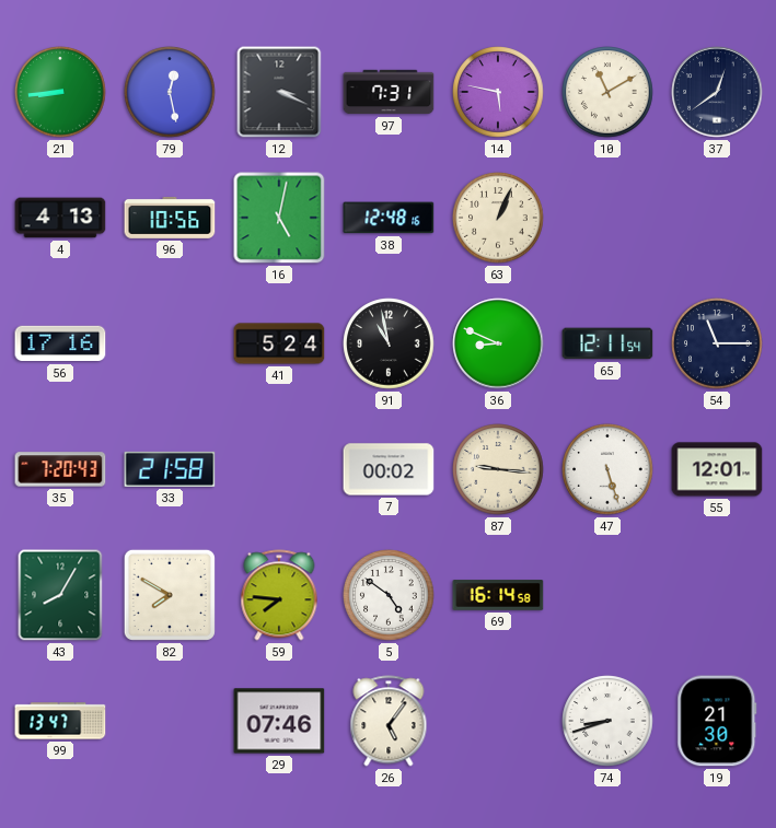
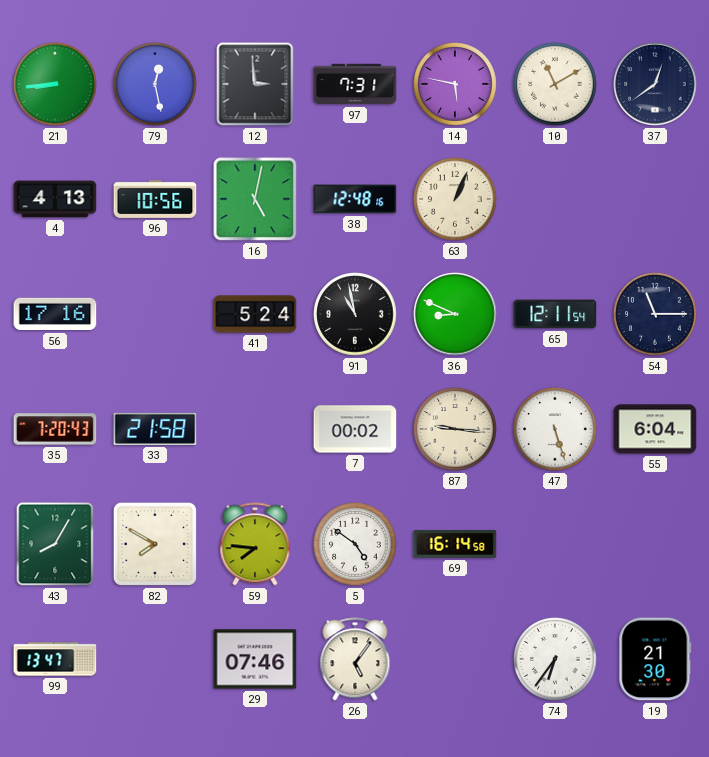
12: 3:19 -> 2:59 (255, 84)
55: 12:01 -> 6:04 (655, 429)
74: 8:42 -> 6:36 (555, 659)
